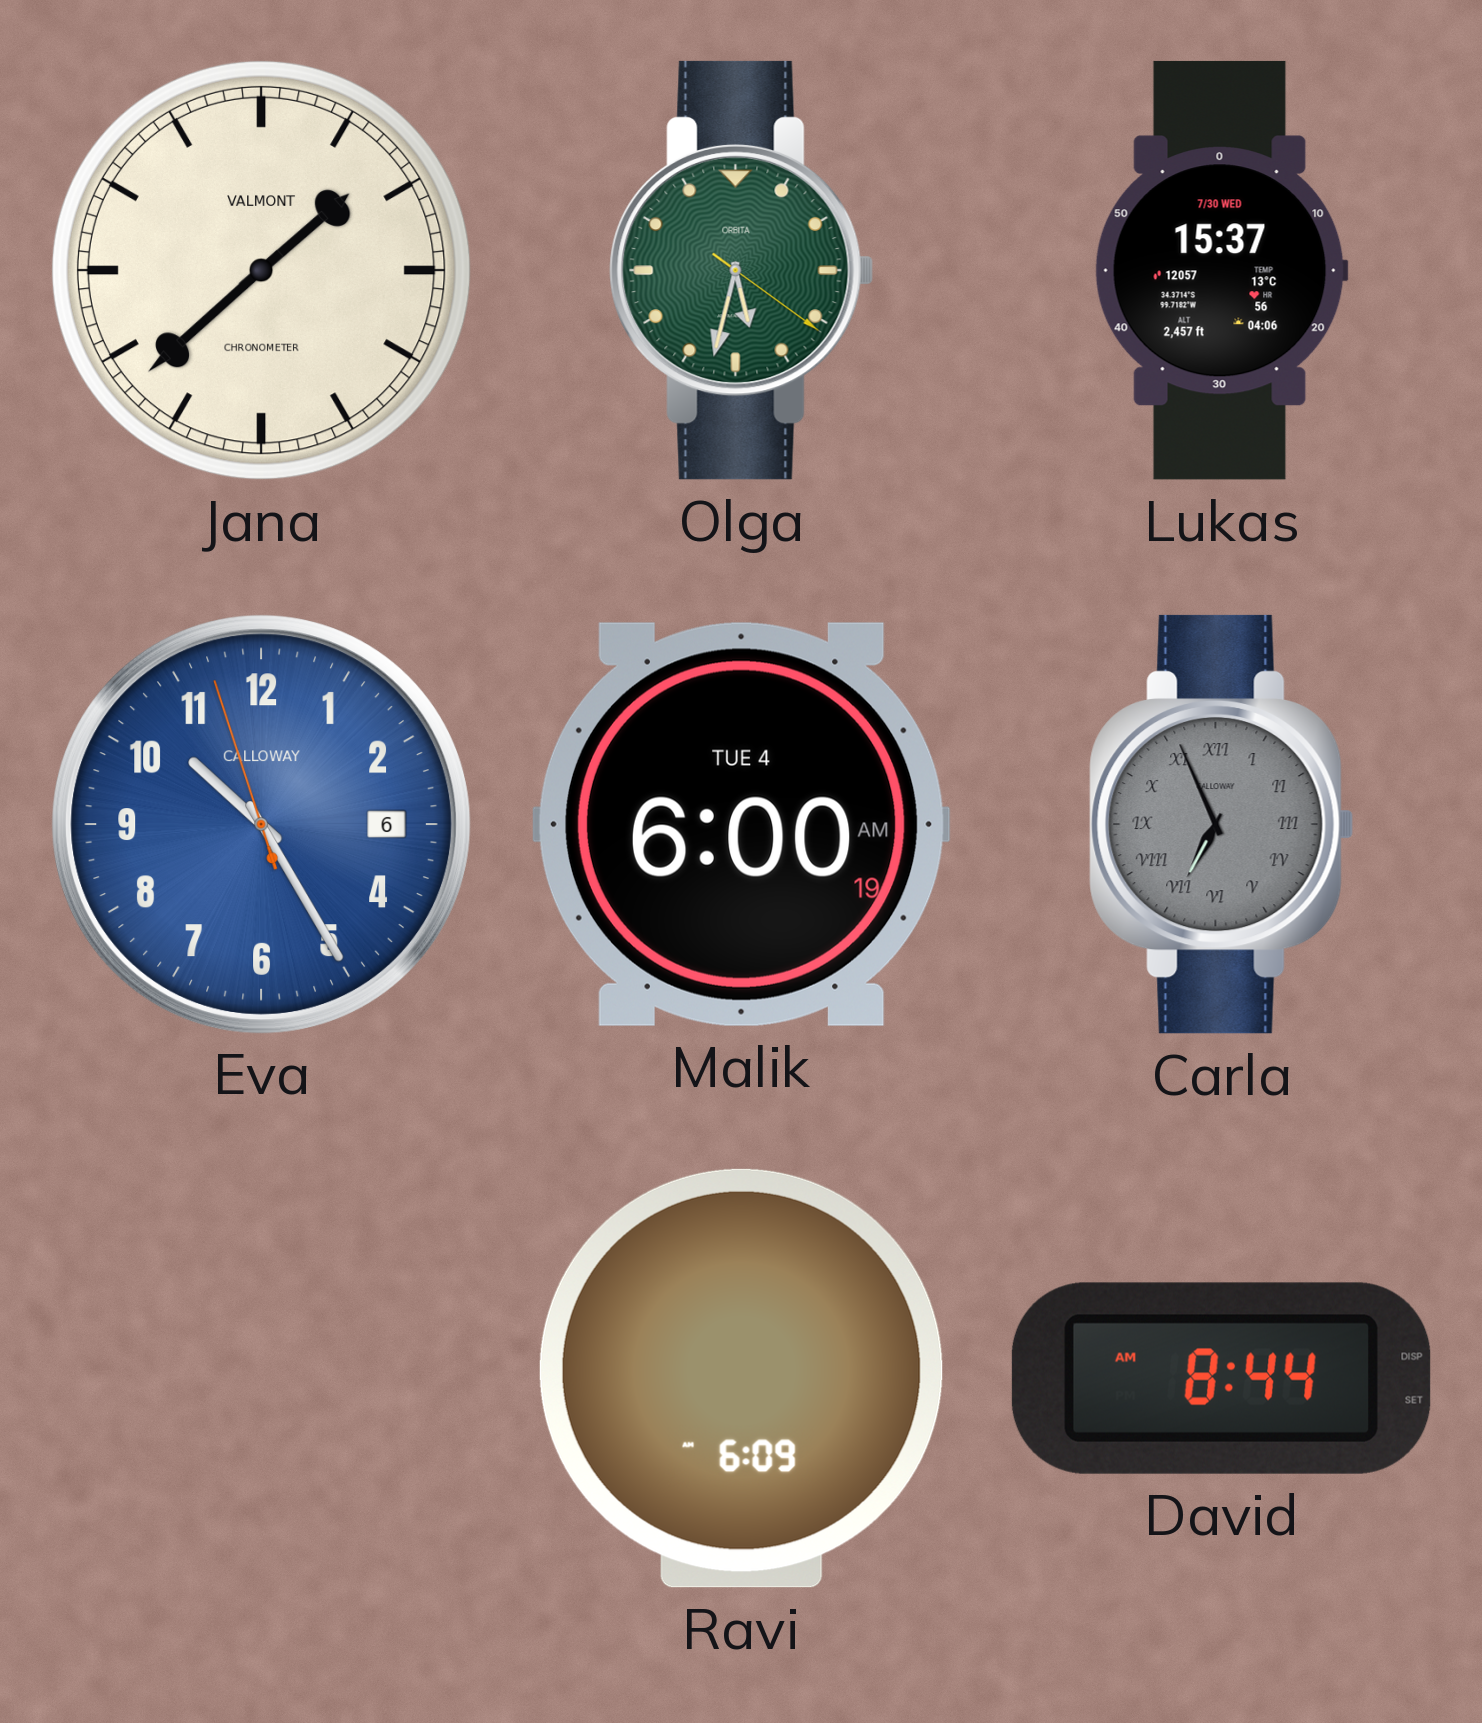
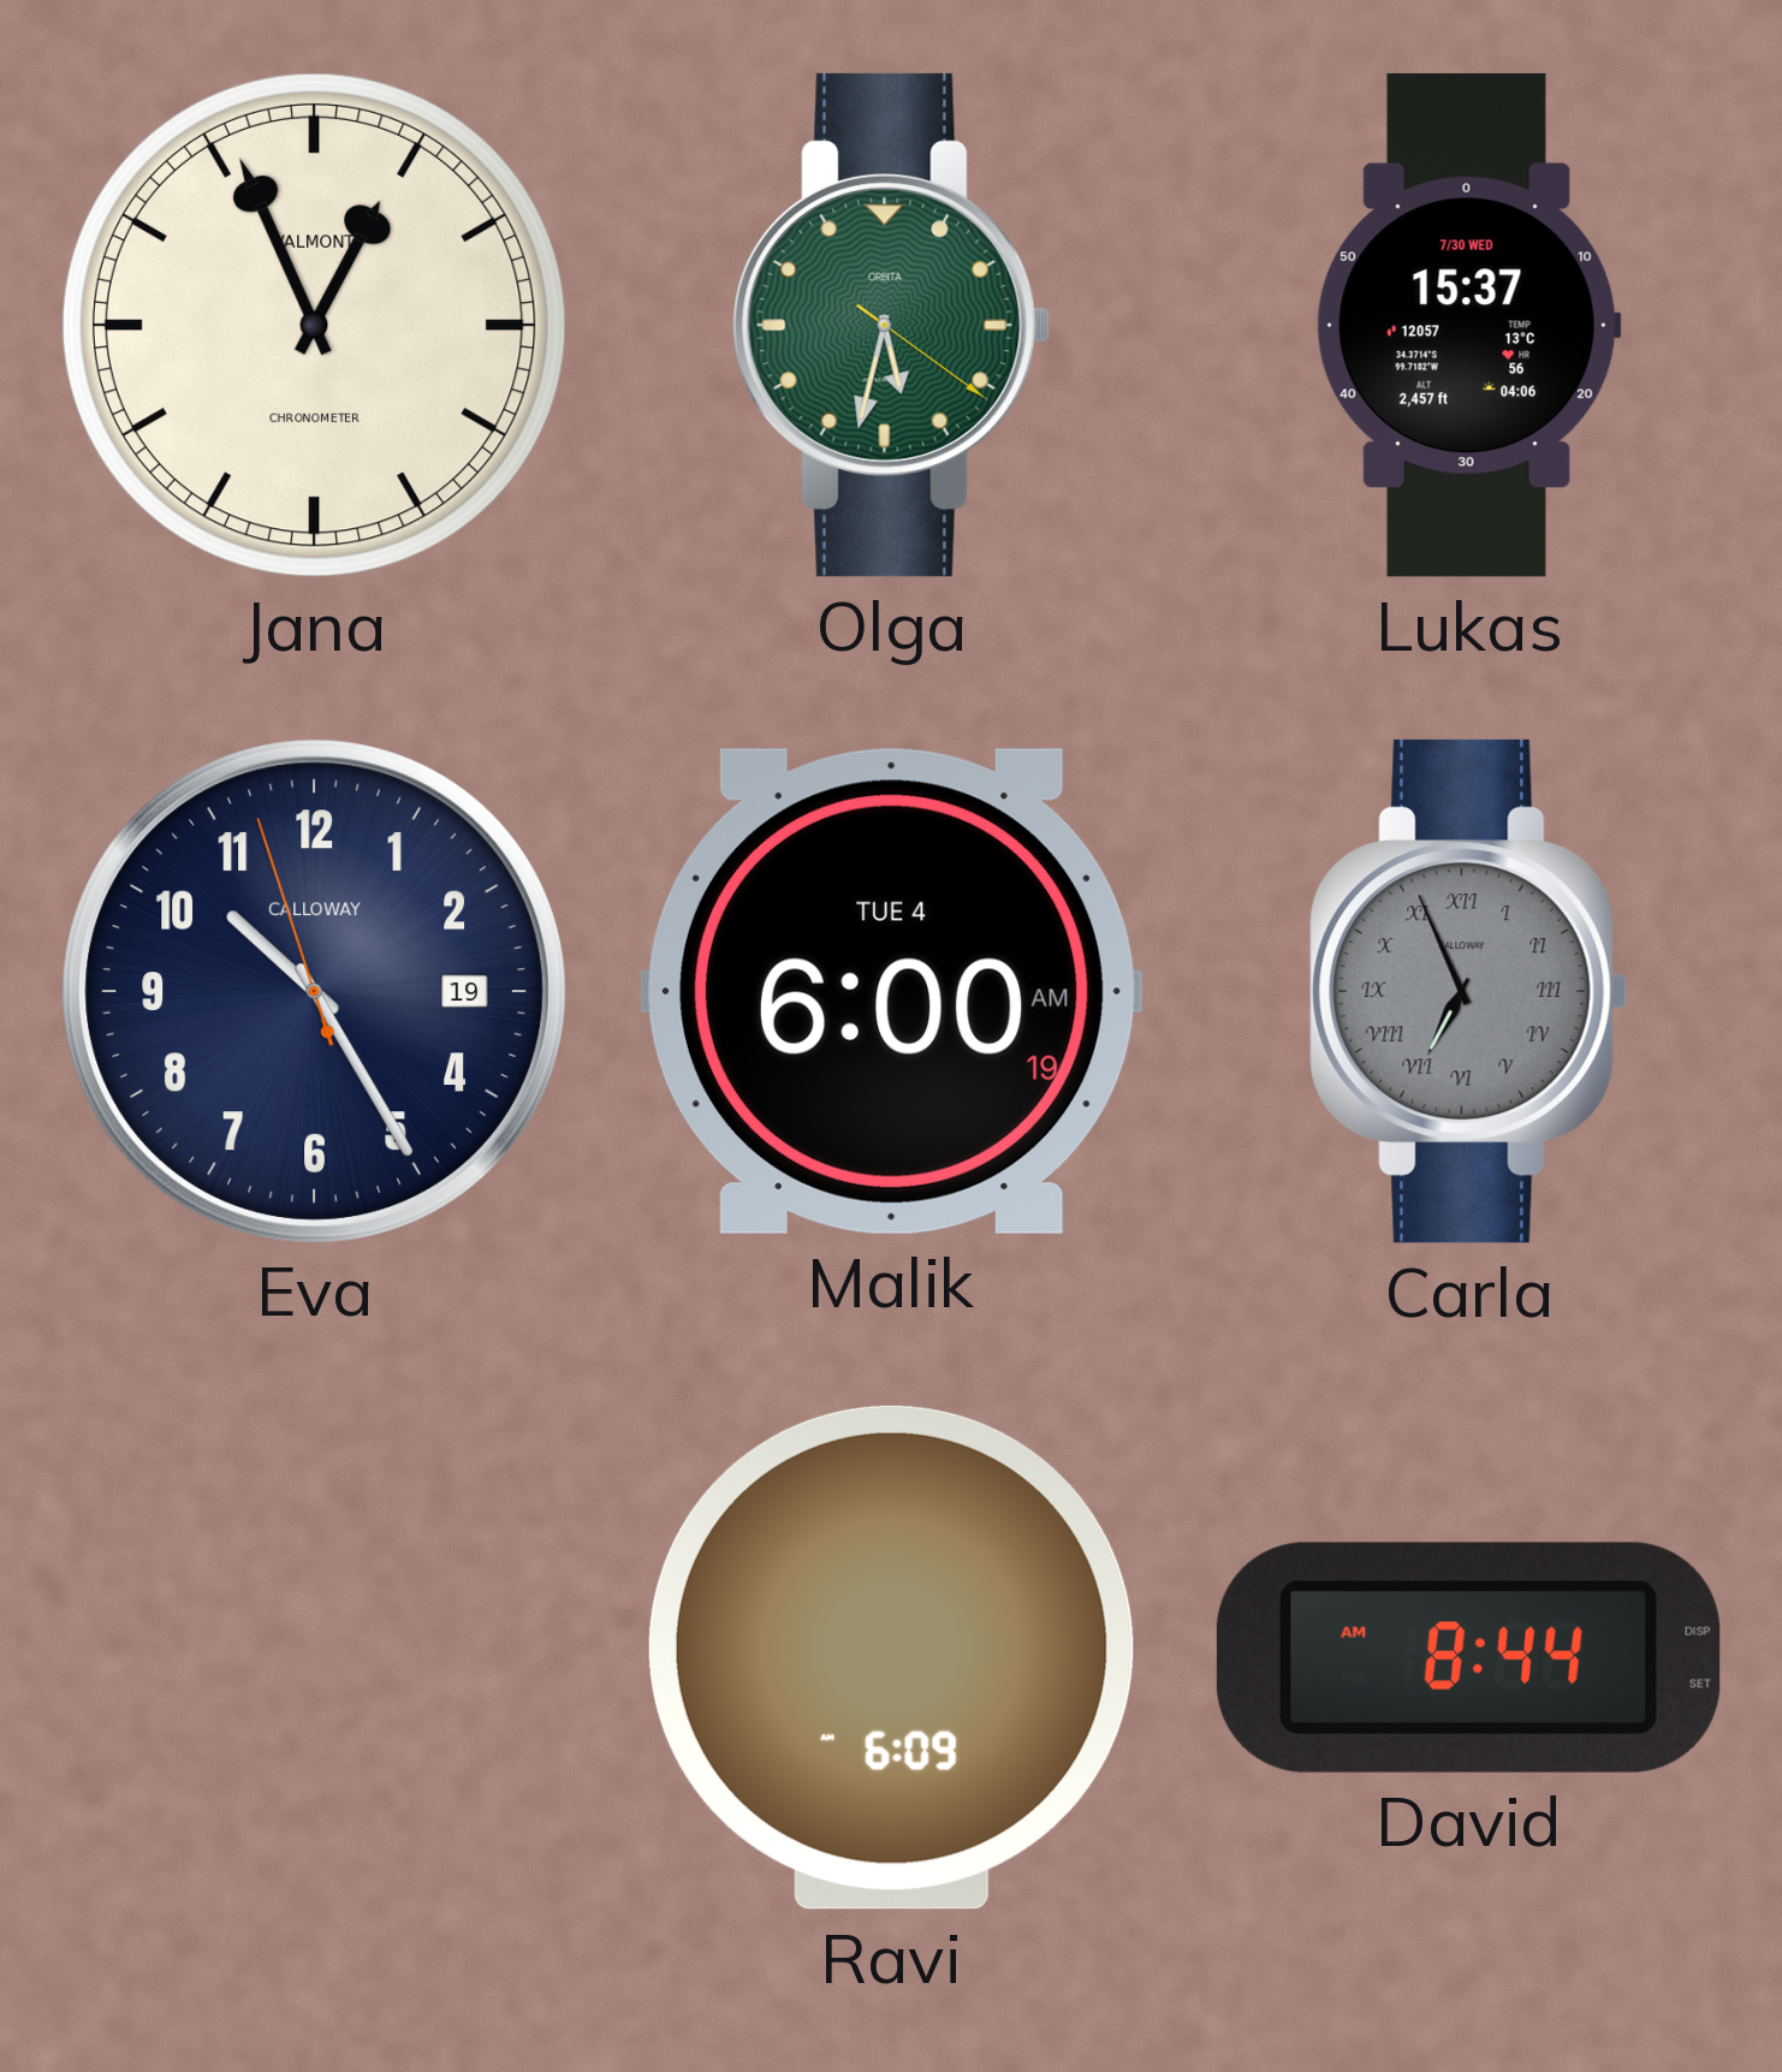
Jana: 1:38 -> 12:56 (314, 325)
Eva date: 6 -> 19 (314, 991)
Eva dial: blue -> navy (314, 991)
